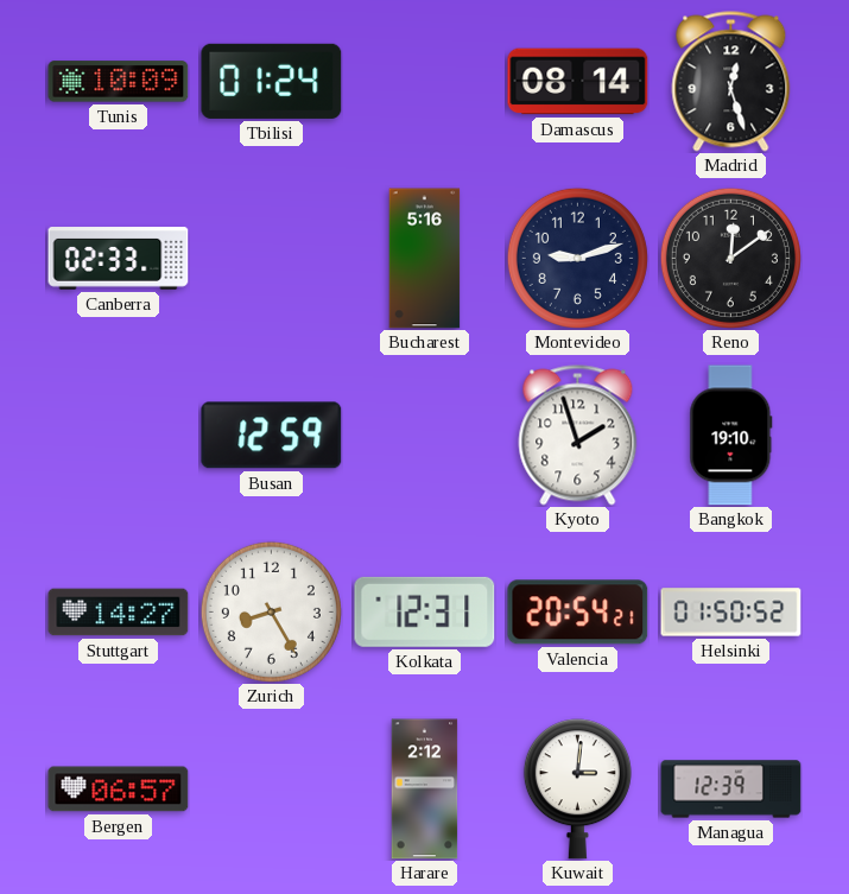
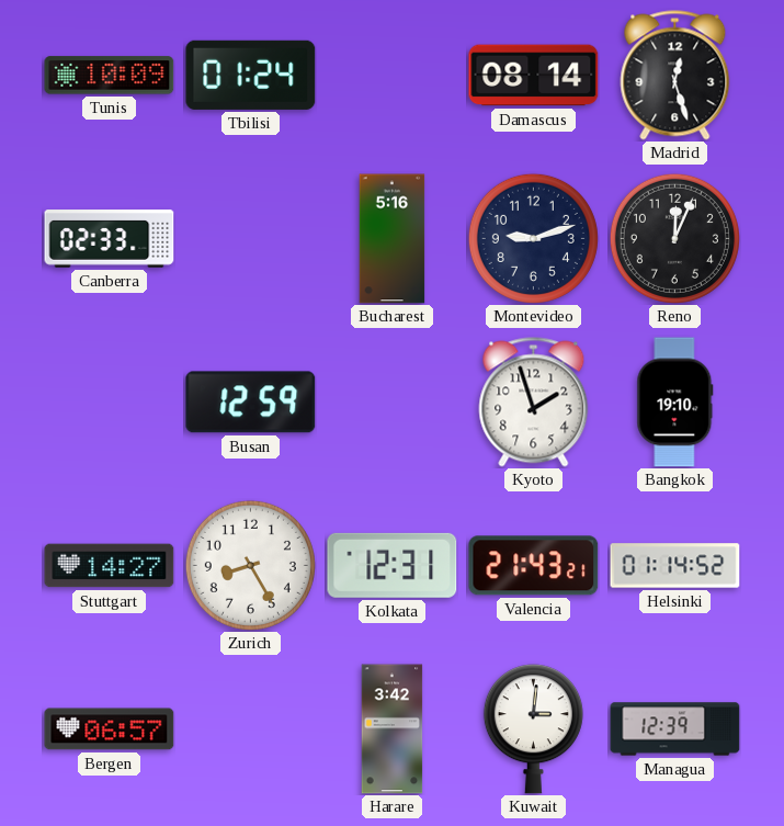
Reno: 12:09 -> 12:04 (674, 238)
Valencia: 20:54 -> 21:43 (534, 566)
Helsinki: 01:50 -> 01:14 (675, 566)
Harare: 2:12 -> 3:42 (393, 729)
